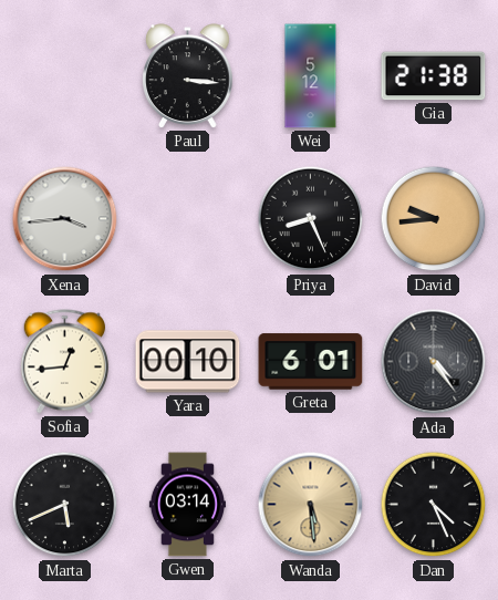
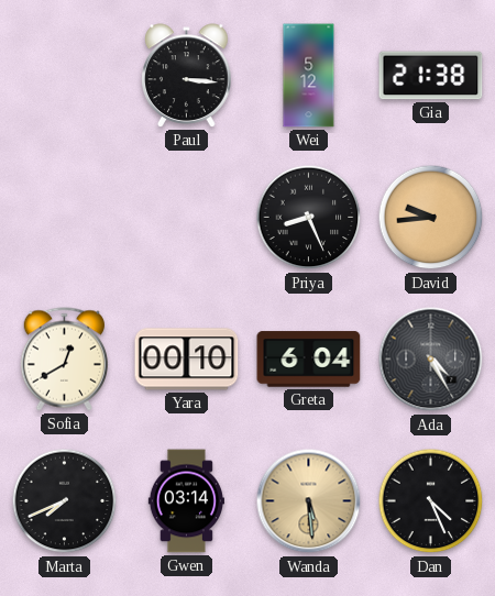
Xena: 3:44 -> none (65, 219)
Sofia: 12:44 -> 12:40 (64, 360)
Greta: 6:01 -> 6:04 (309, 360)
Ada: 4:24 -> 4:25 (431, 360)
Marta: 5:41 -> 7:41 (65, 501)
